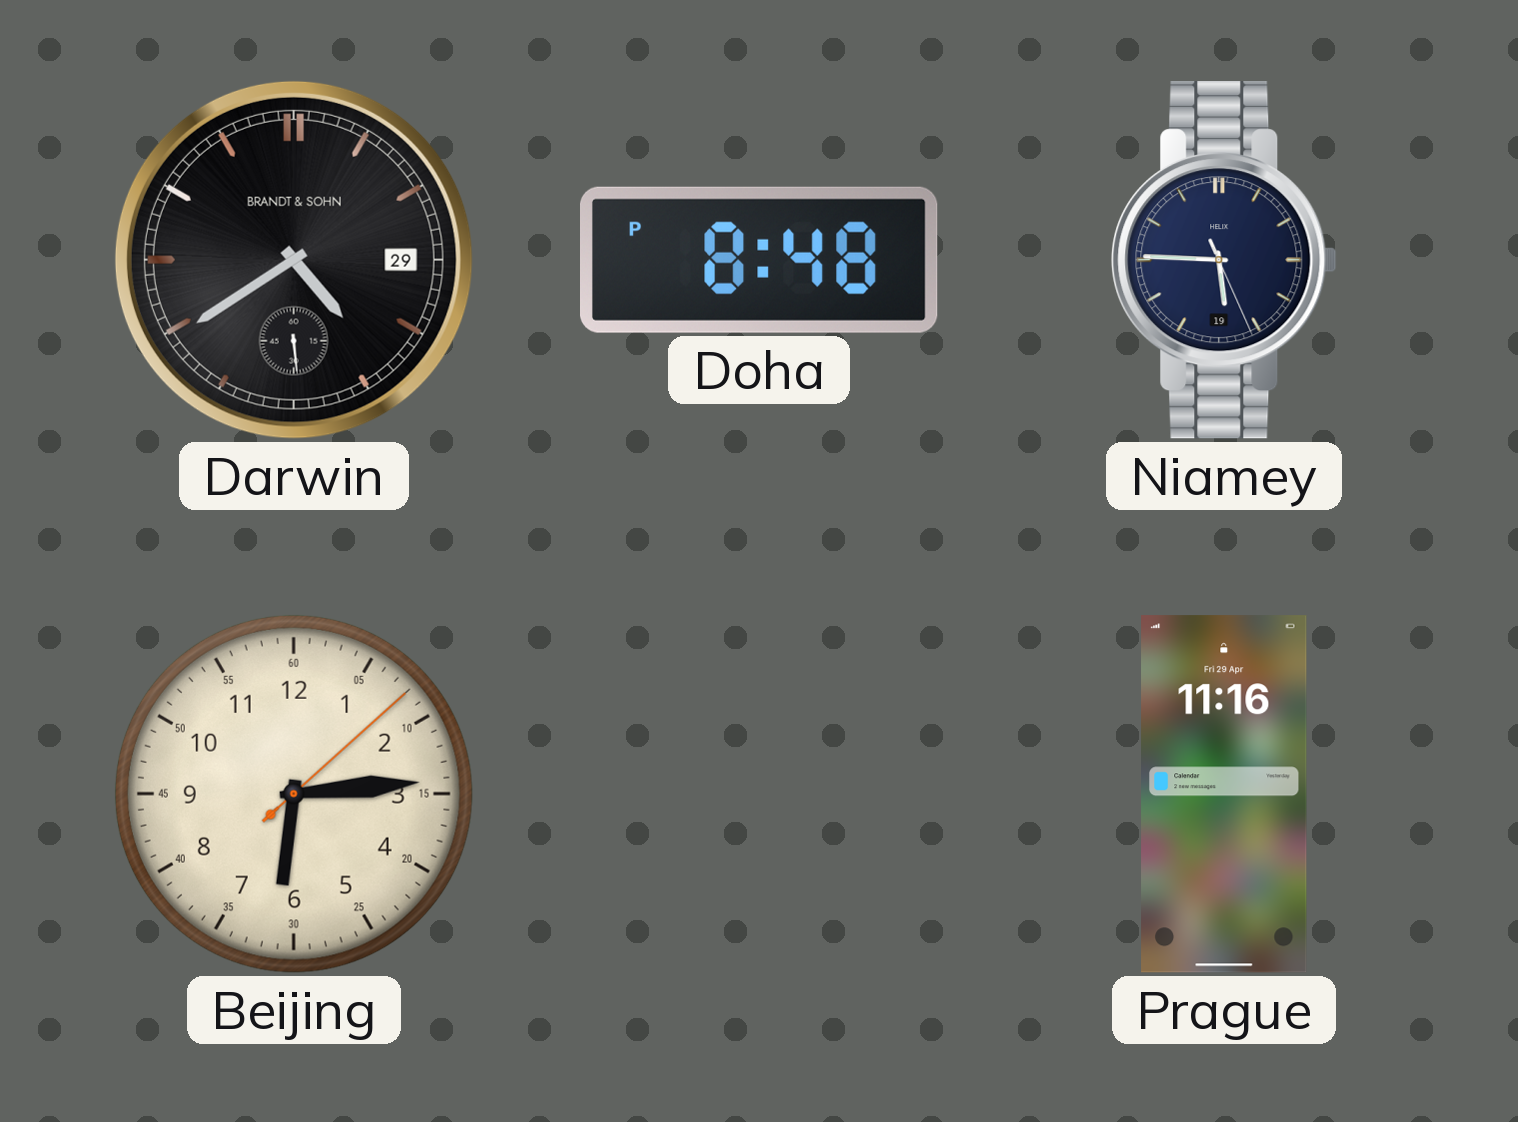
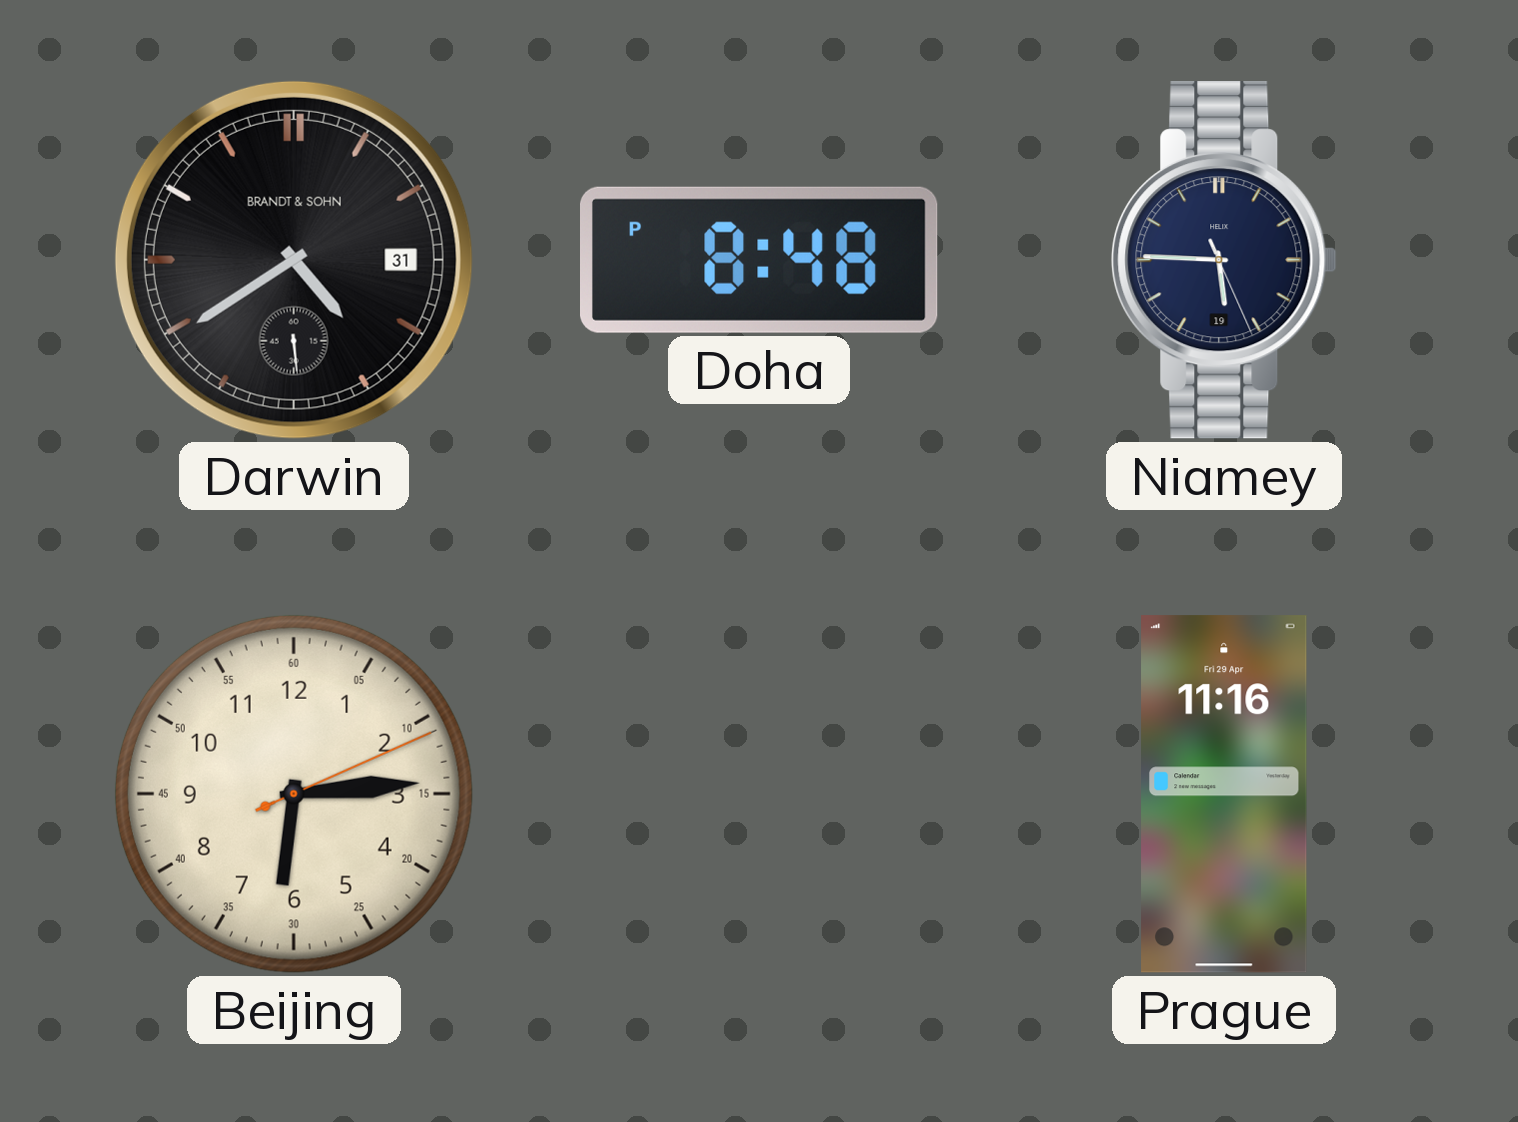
Darwin date: 29 -> 31 (294, 260)
Beijing: 6:14:08 -> 6:14:11 (294, 794)
